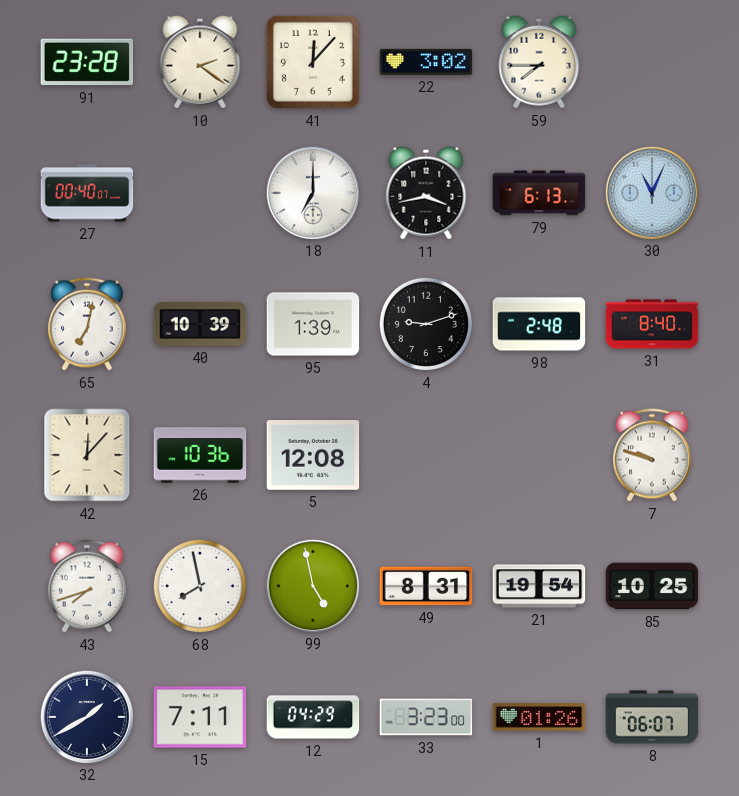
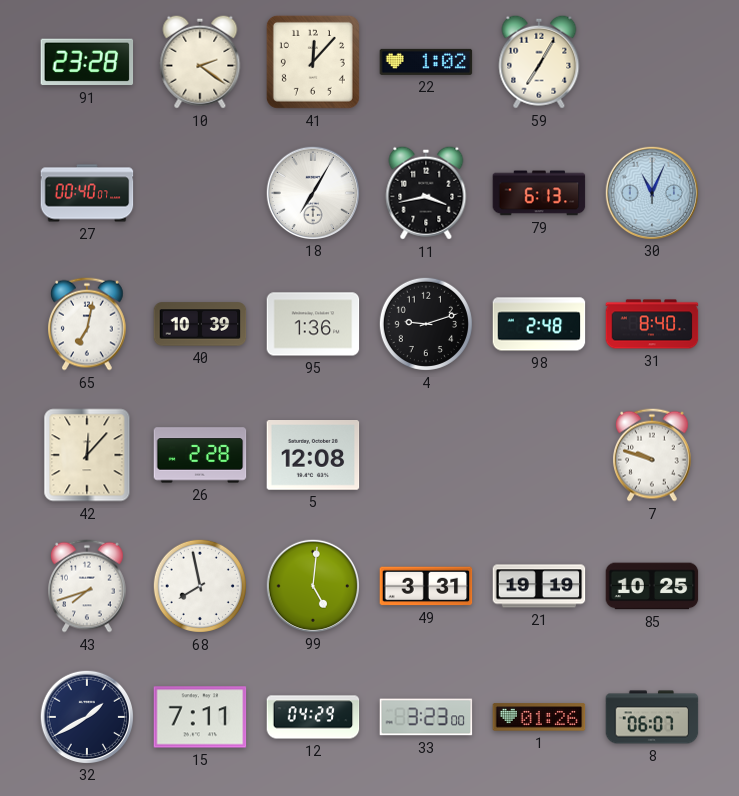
22: 3:02 -> 1:02 (426, 62)
59: 7:45 -> 7:05 (539, 62)
18: 7:00 -> 7:05 (312, 192)
95: 1:39 -> 1:36 (313, 324)
26: 10:36 -> 2:28 (200, 455)
99: 4:58 -> 5:01 (312, 585)
49: 8:31 -> 3:31 (426, 586)
21: 19:54 -> 19:19 (539, 586)
